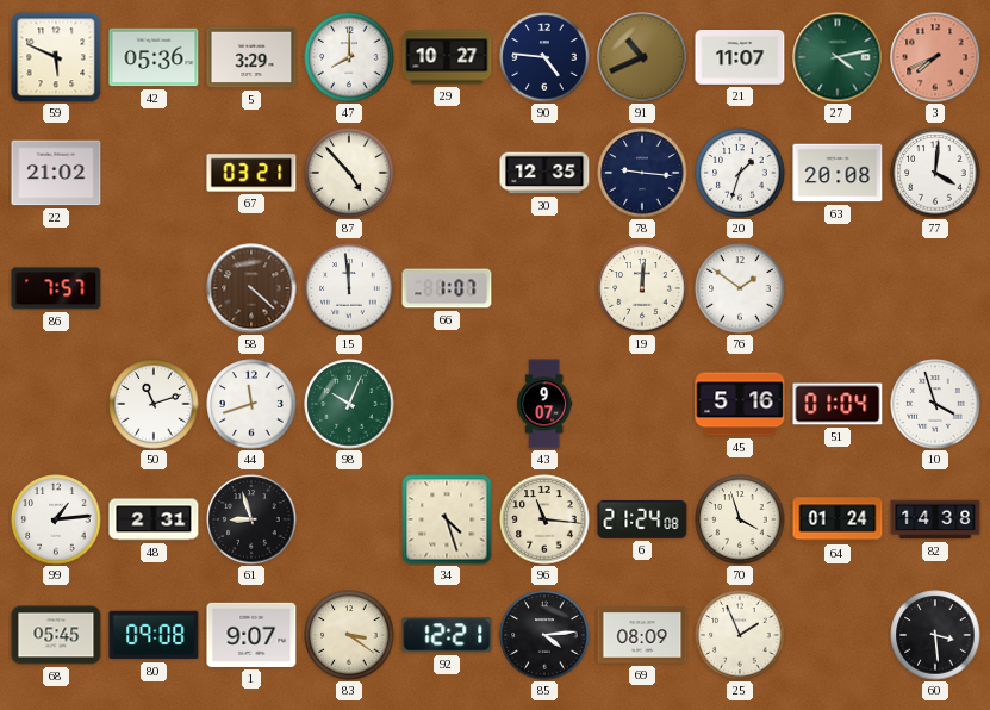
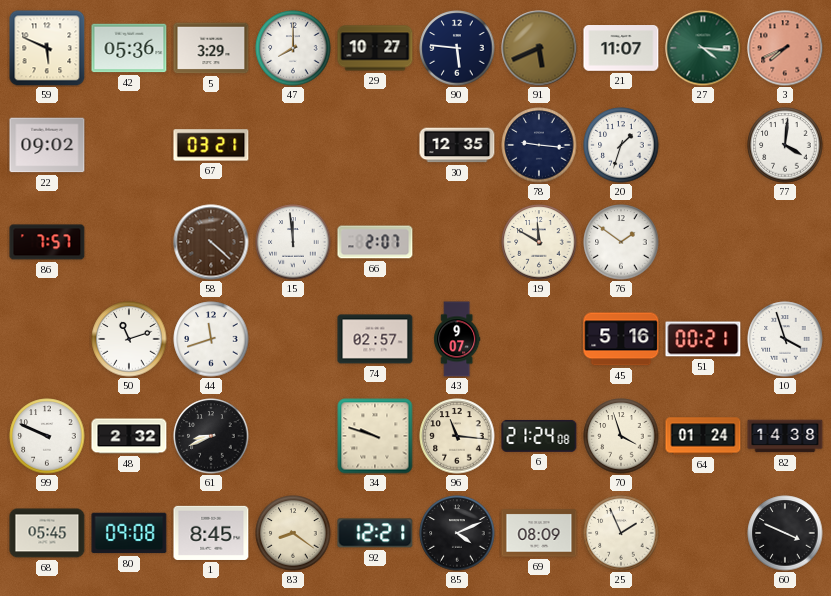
90: 4:46 -> 5:46 (457, 48)
91: 10:41 -> 5:41 (539, 48)
27: 4:13 -> 4:16 (703, 48)
22: 21:02 -> 09:02 (47, 145)
87: 4:53 -> none (349, 173)
63: 20:08 -> none (838, 173)
66: 1:07 -> 2:07 (375, 242)
19: 12:01 -> 11:50 (539, 242)
98: 10:04 -> none (349, 404)
74: none -> 02:57 (375, 339)
51: 01:04 -> 00:21 (703, 339)
99: 1:14 -> 9:49 (47, 436)
48: 2:31 -> 2:32 (129, 436)
61: 8:57 -> 8:41 (211, 436)
34: 4:27 -> 9:48 (375, 436)
1: 9:07 -> 8:45 (211, 533)
83: 3:21 -> 8:21 (293, 533)
85: 4:14 -> 4:11 (457, 533)
60: 3:29 -> 3:49 (785, 533)
